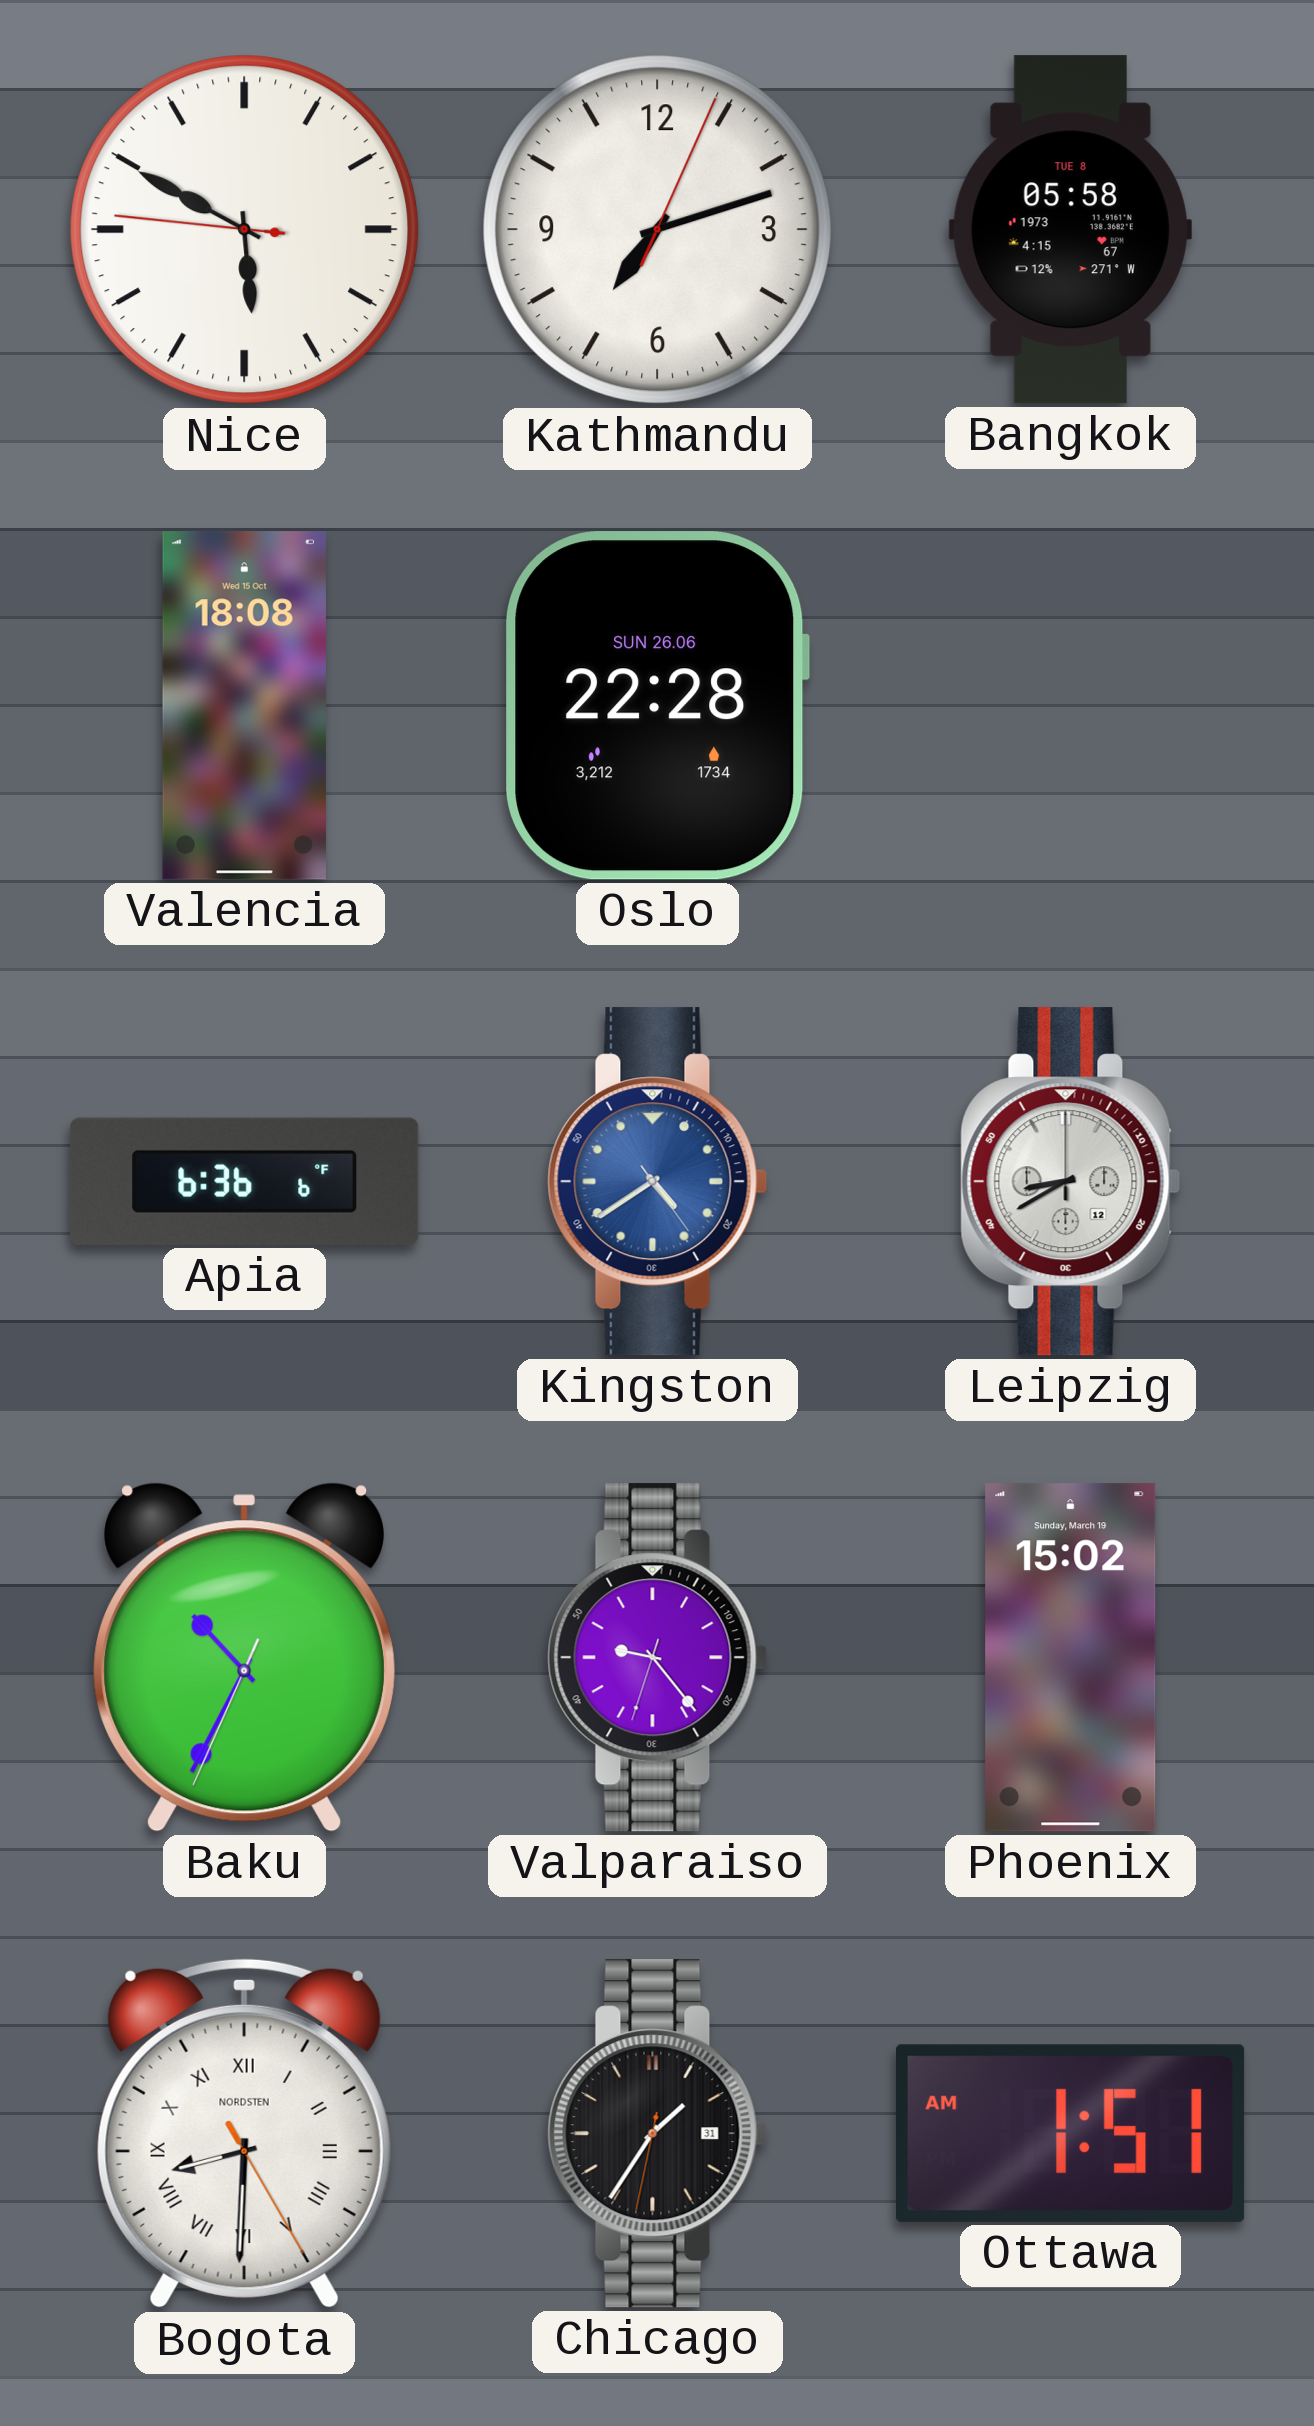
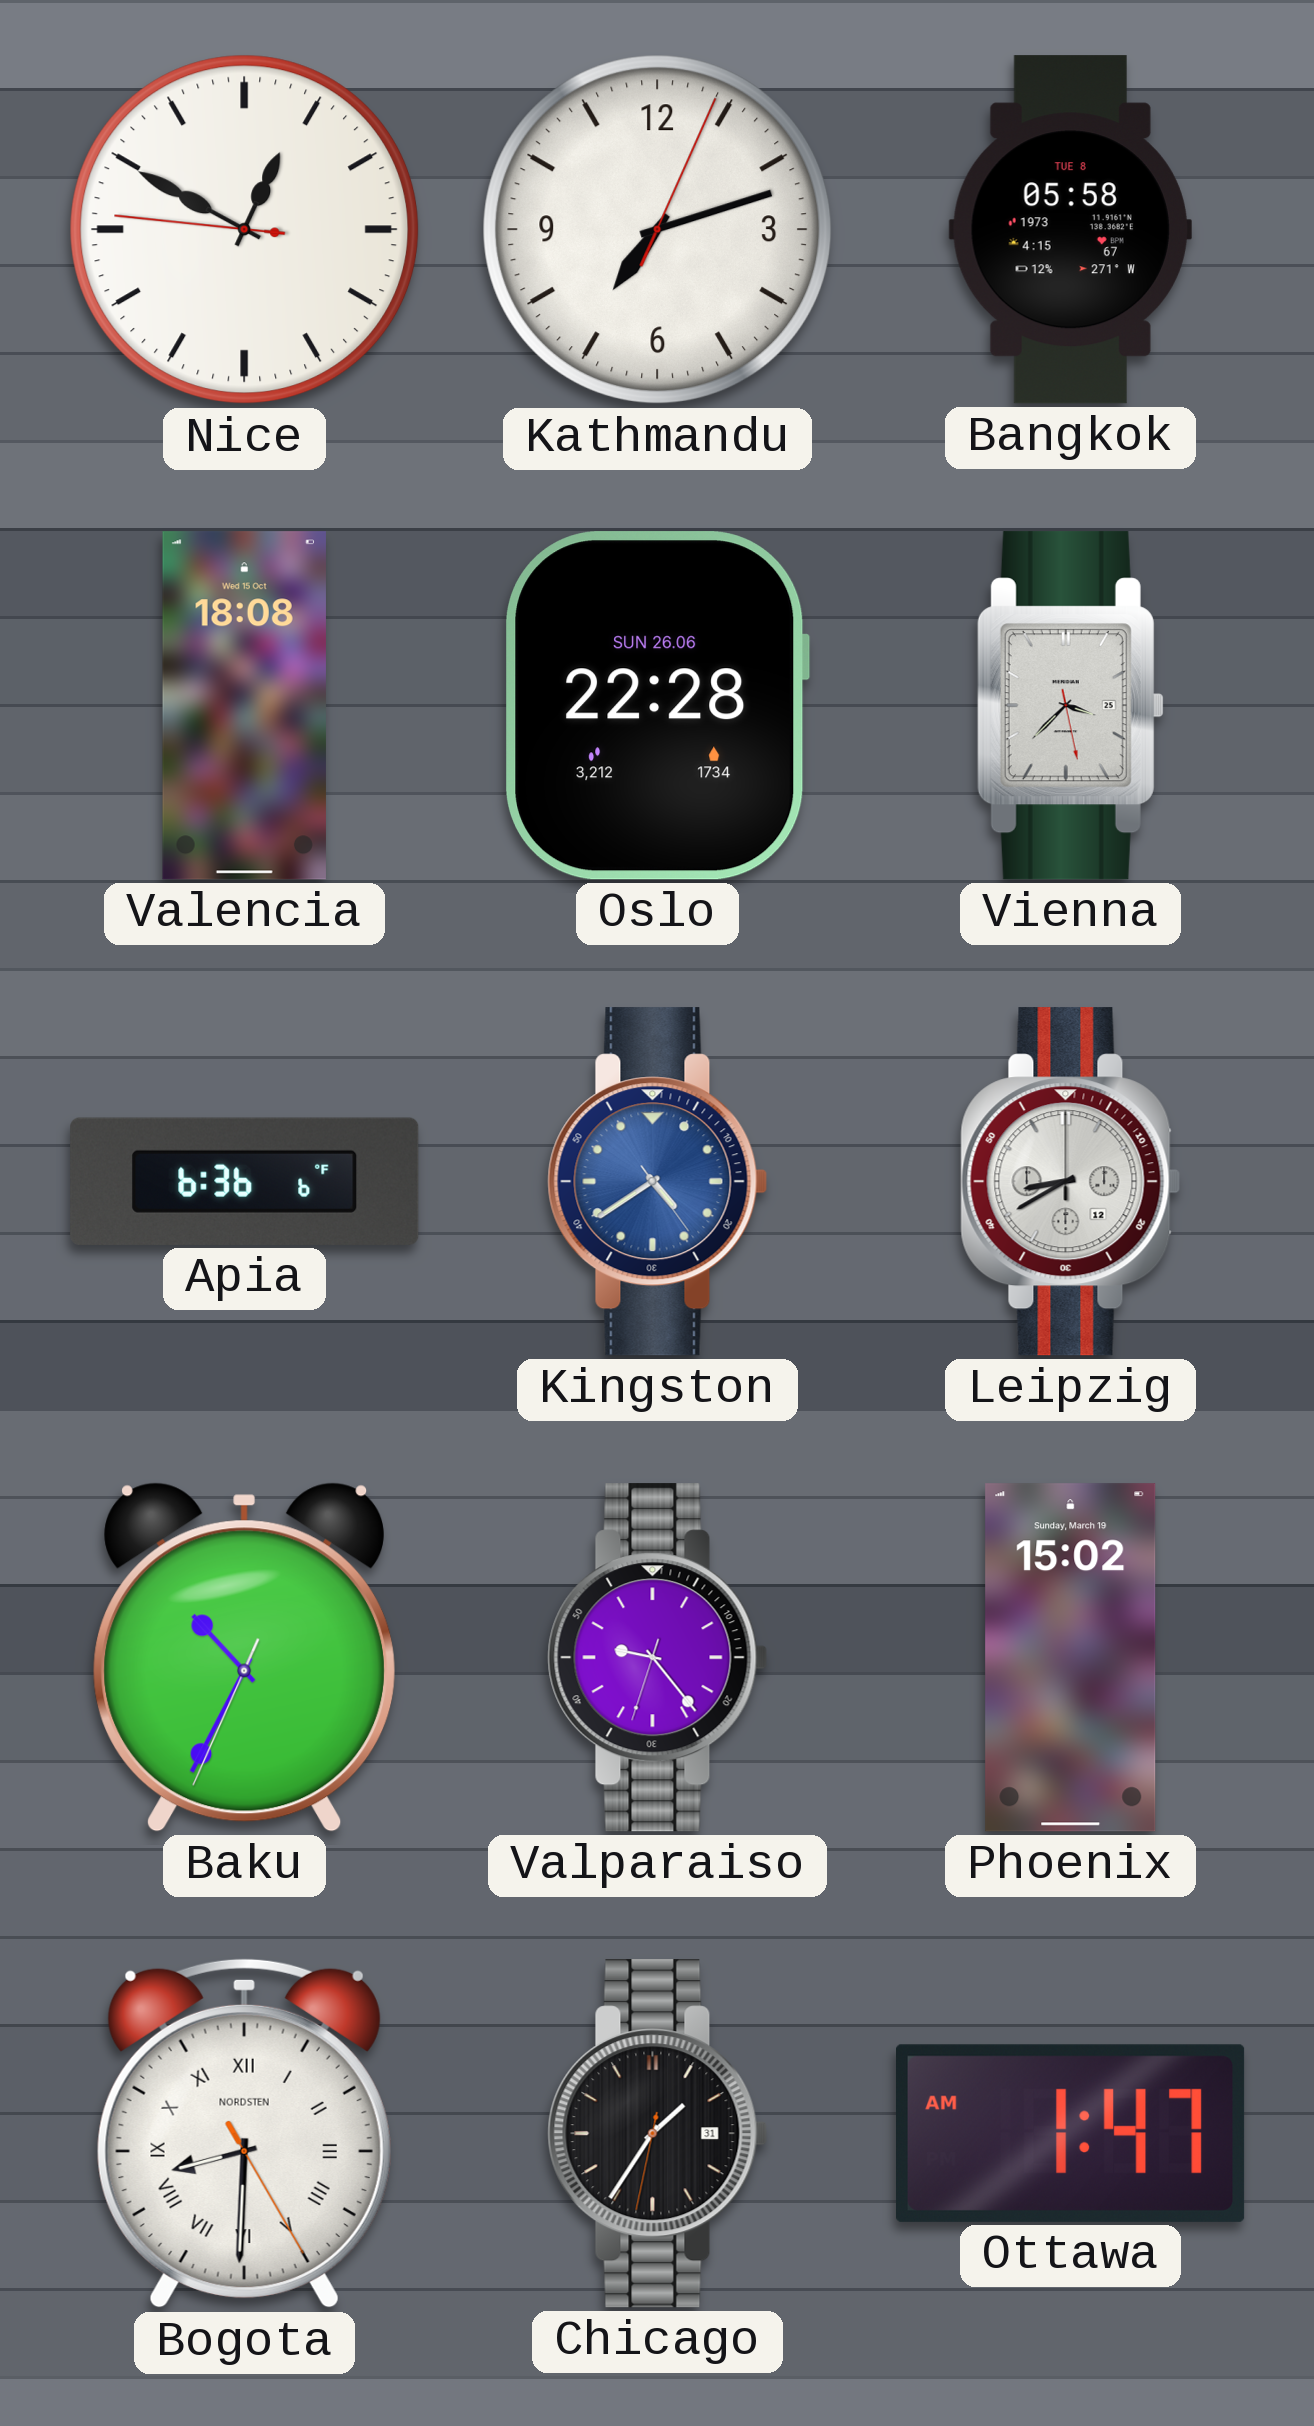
Nice: 5:49 -> 12:49 (245, 230)
Vienna: none -> 3:37 (1070, 706)
Ottawa: 1:51 -> 1:47 (1071, 2133)
